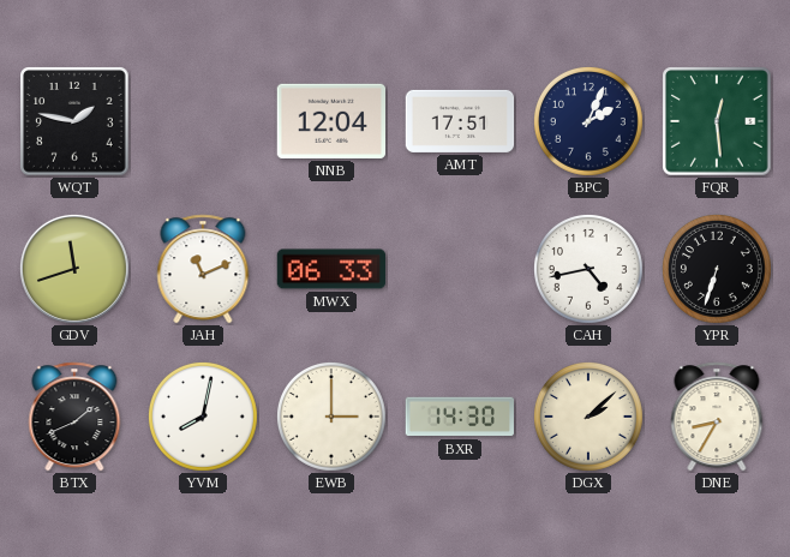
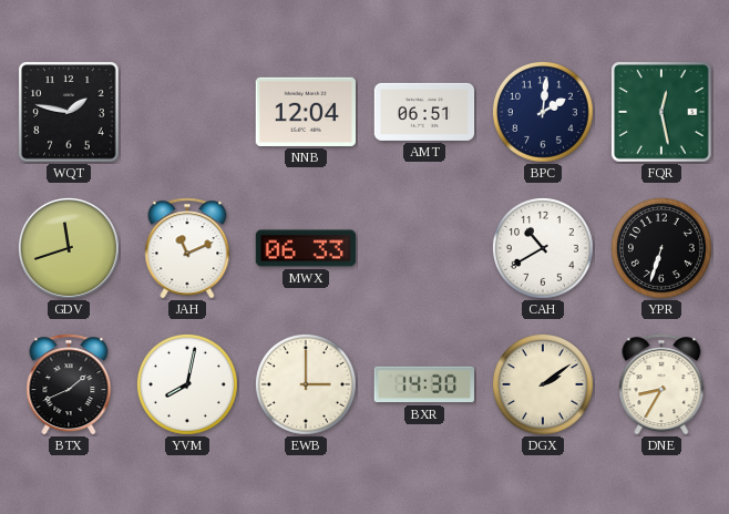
AMT: 17:51 -> 06:51 (424, 112)
BPC: 2:04 -> 2:01 (543, 112)
FQR: 12:29 -> 12:28 (661, 112)
CAH: 4:43 -> 10:40 (543, 248)
DGX: 2:08 -> 2:09 (543, 384)
